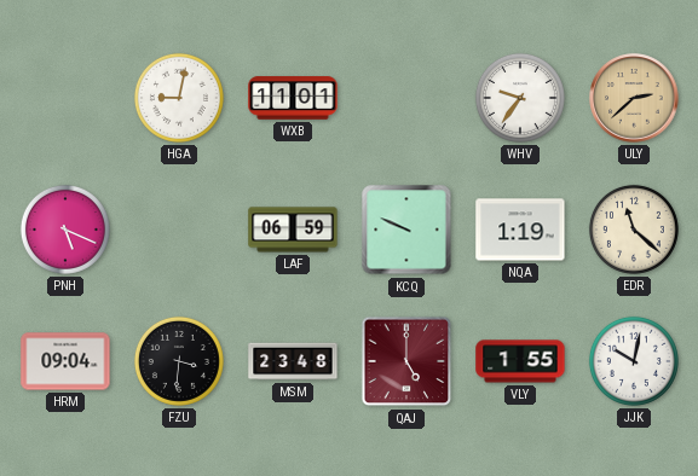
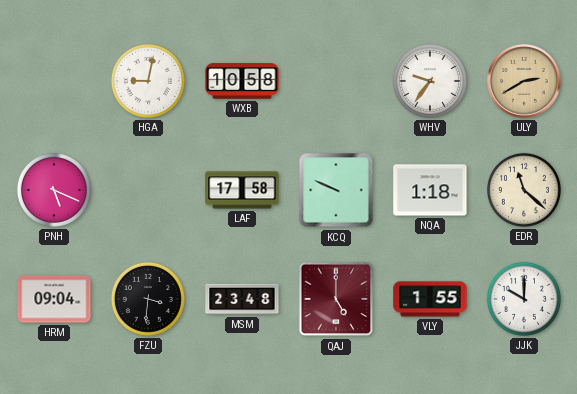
WXB: 11:01 -> 10:58 (242, 81)
ULY: 2:38 -> 2:40 (524, 81)
LAF: 06:59 -> 17:58 (242, 190)
NQA: 1:19 -> 1:18 (430, 190)
JJK: 10:02 -> 10:00 (524, 299)
